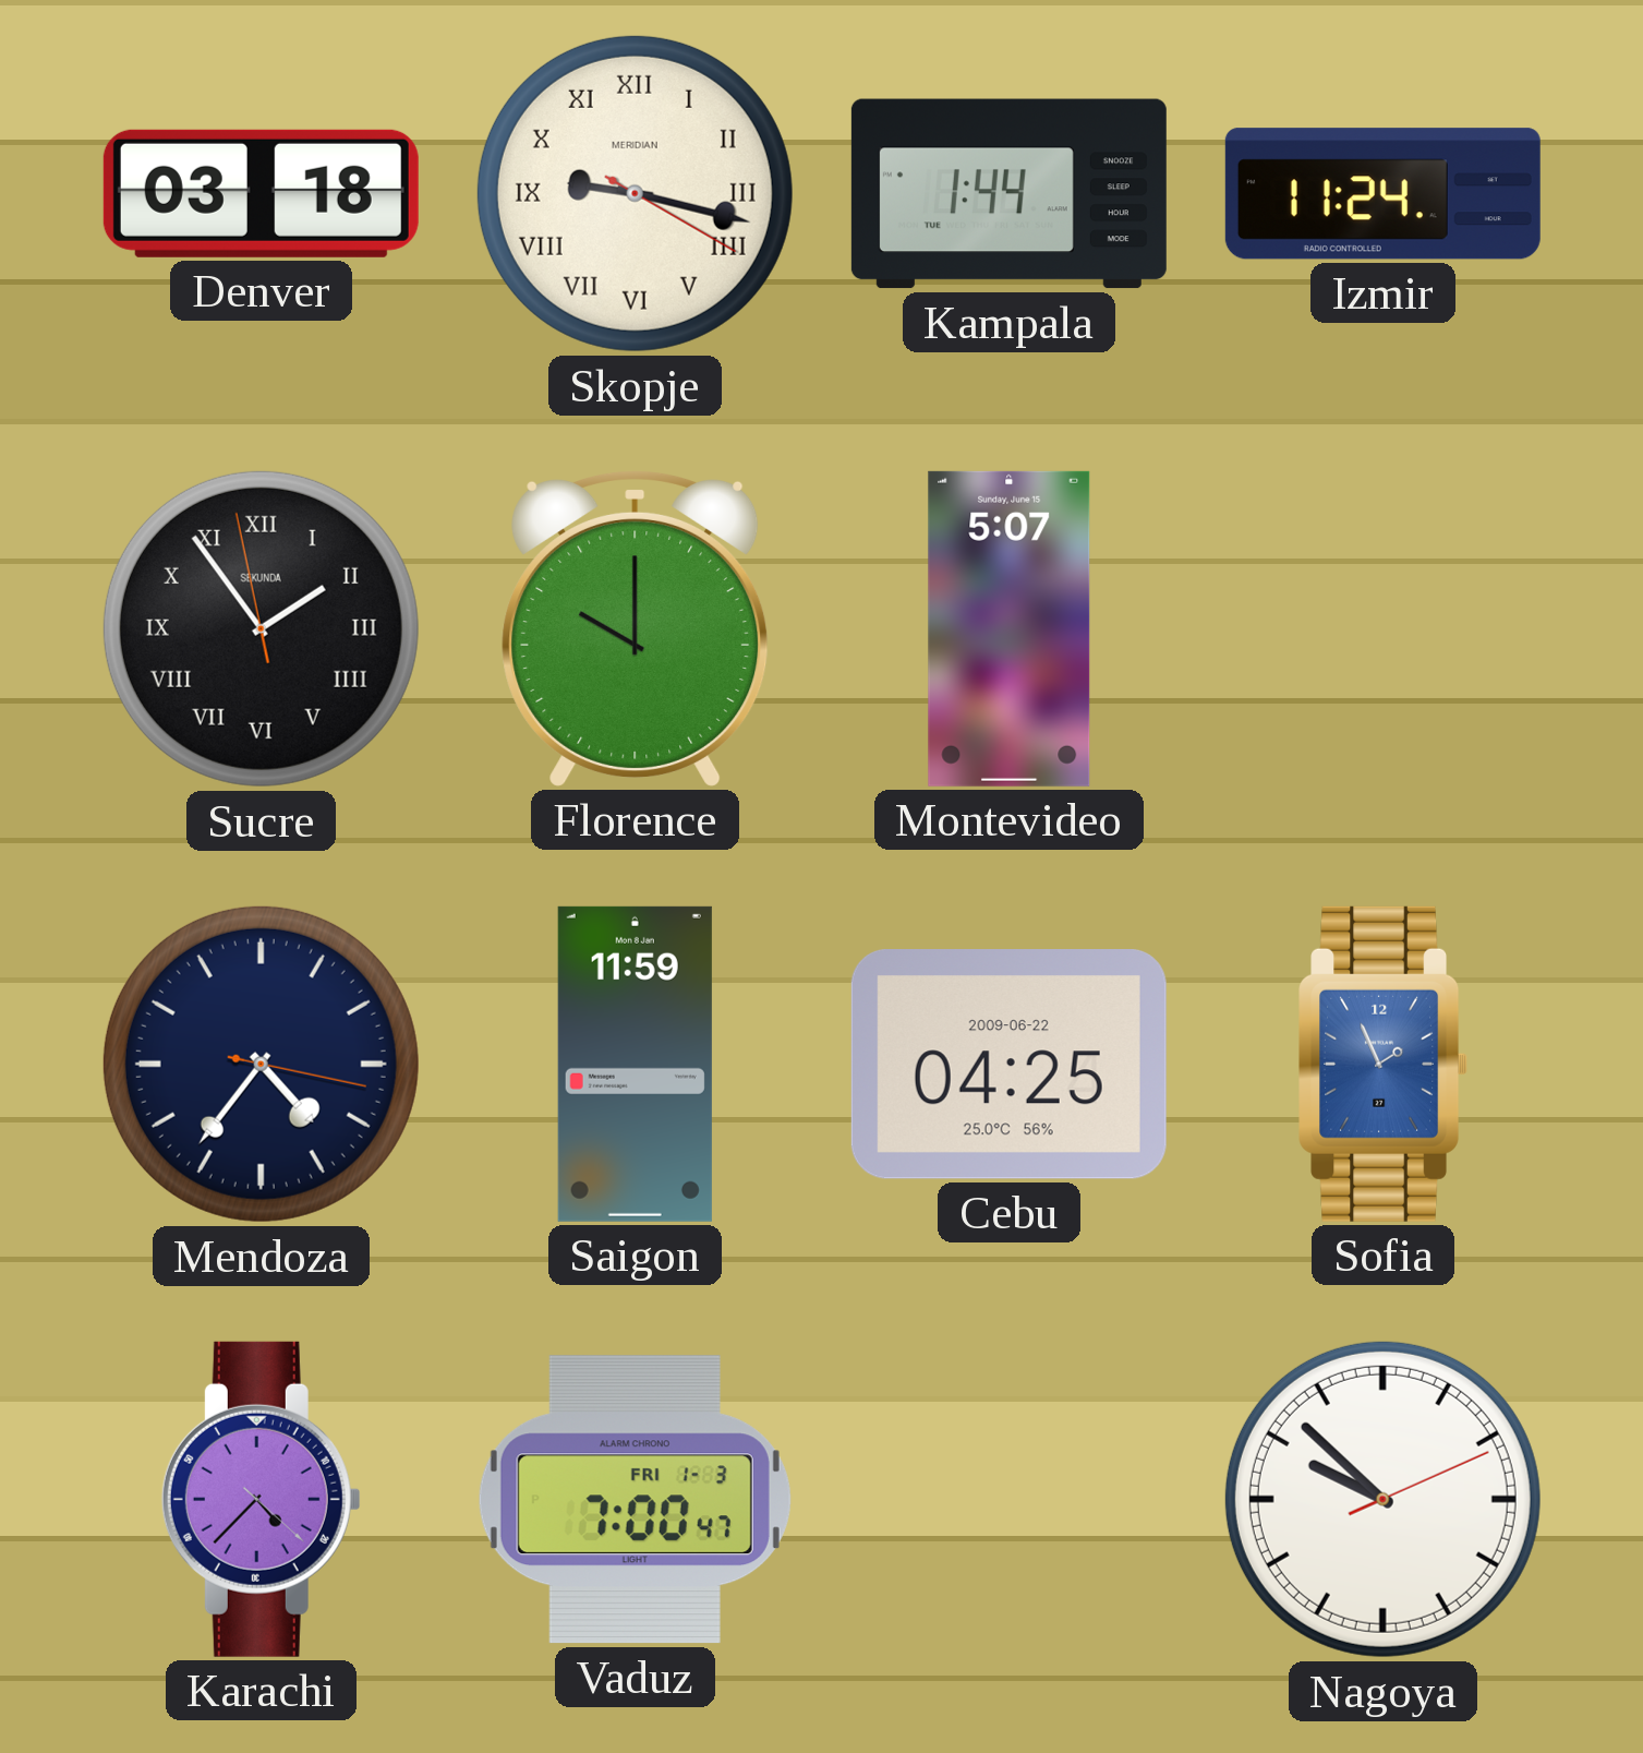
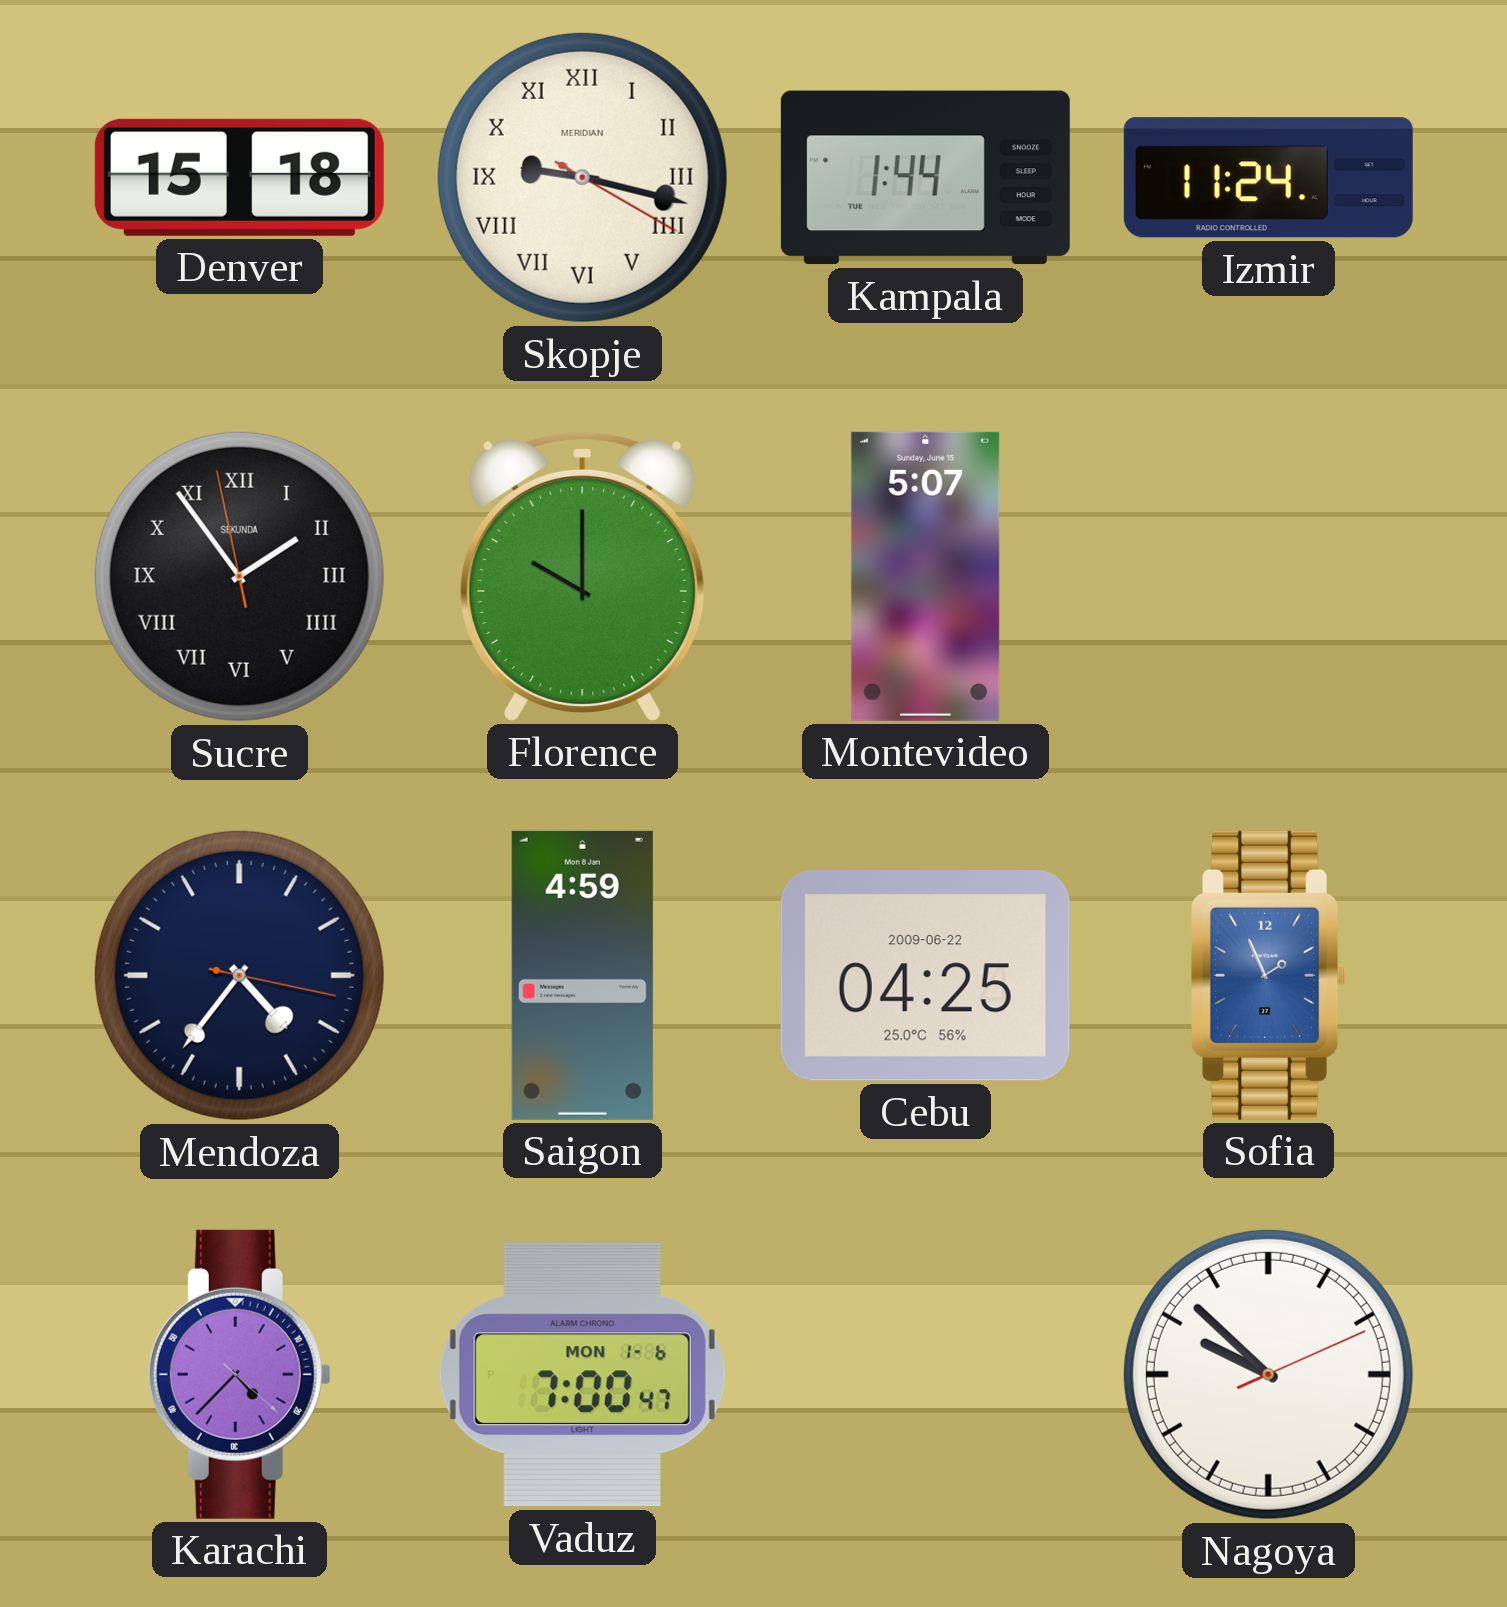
Denver: 03:18 -> 15:18 (239, 177)
Saigon: 11:59 -> 4:59 (582, 975)
Vaduz date: FRI 1-3 -> MON 1-6 (582, 1375)
